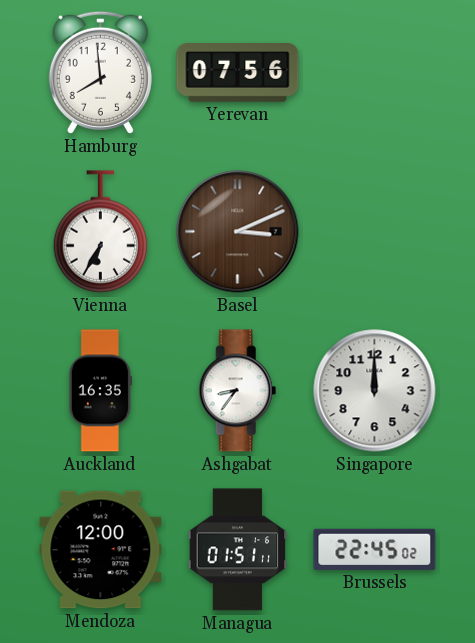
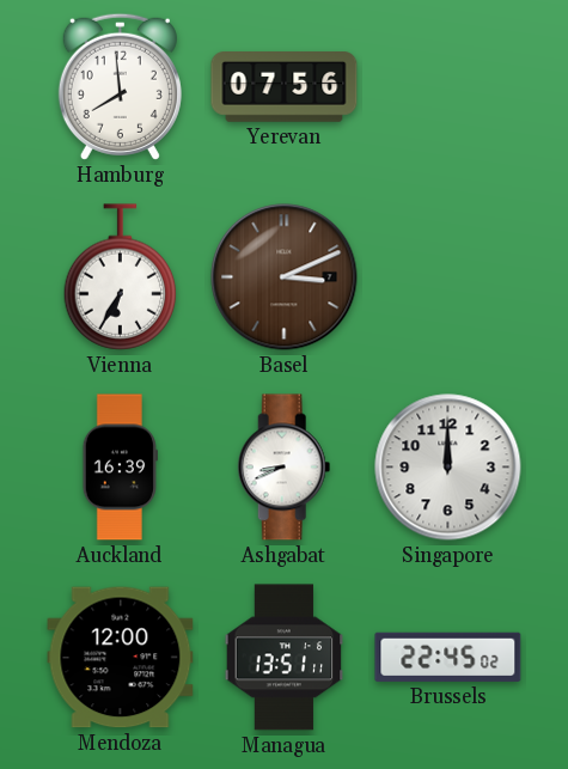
Auckland: 16:35 -> 16:39 (120, 468)
Ashgabat: 8:36 -> 8:41 (285, 468)
Managua: 01:51 -> 13:51 (285, 658)
